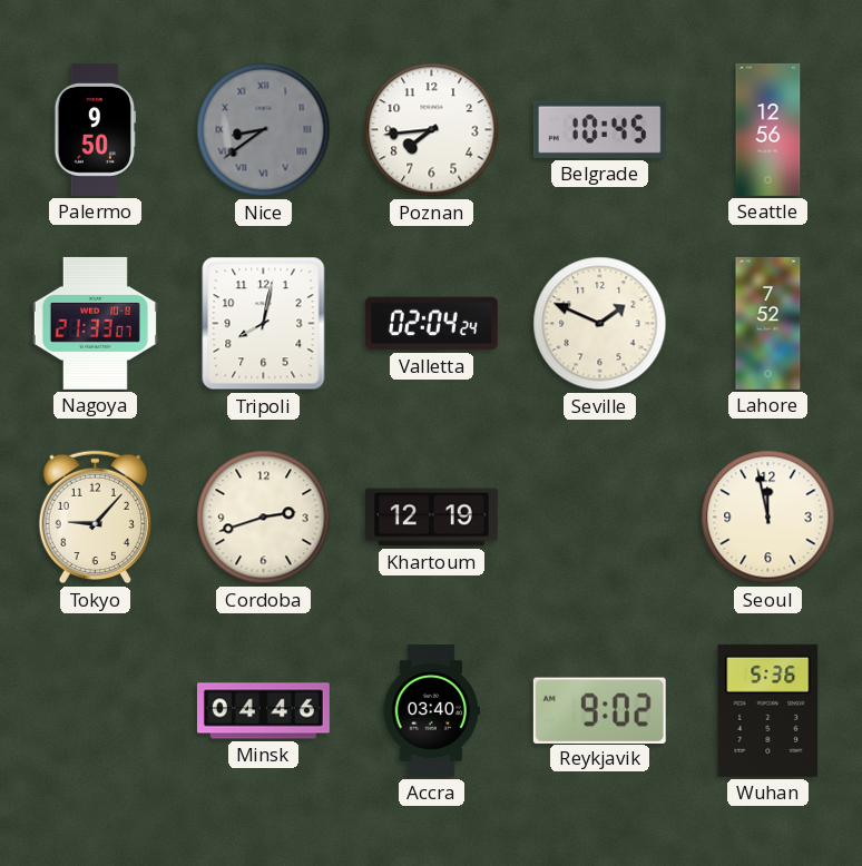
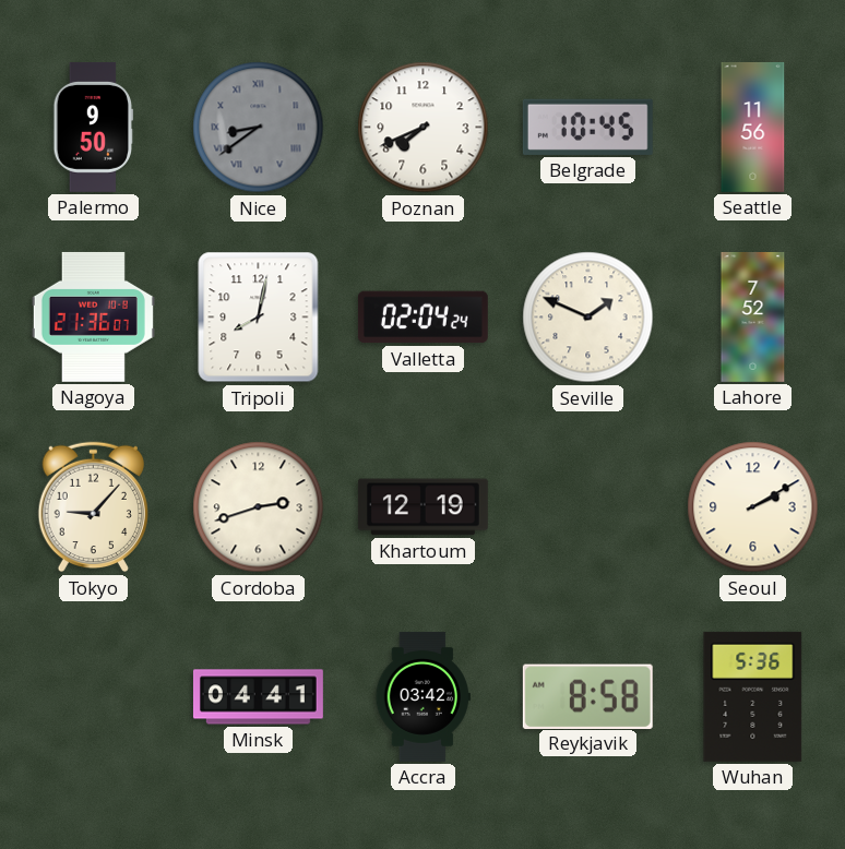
Poznan: 7:44 -> 7:41 (424, 128)
Seattle: 12:56 -> 11:56 (753, 127)
Nagoya: 21:33 -> 21:36 (93, 316)
Seoul: 11:58 -> 2:10 (753, 507)
Minsk: 04:46 -> 04:41 (258, 697)
Accra: 03:40 -> 03:42 (422, 696)
Reykjavik: 9:02 -> 8:58 (587, 696)
